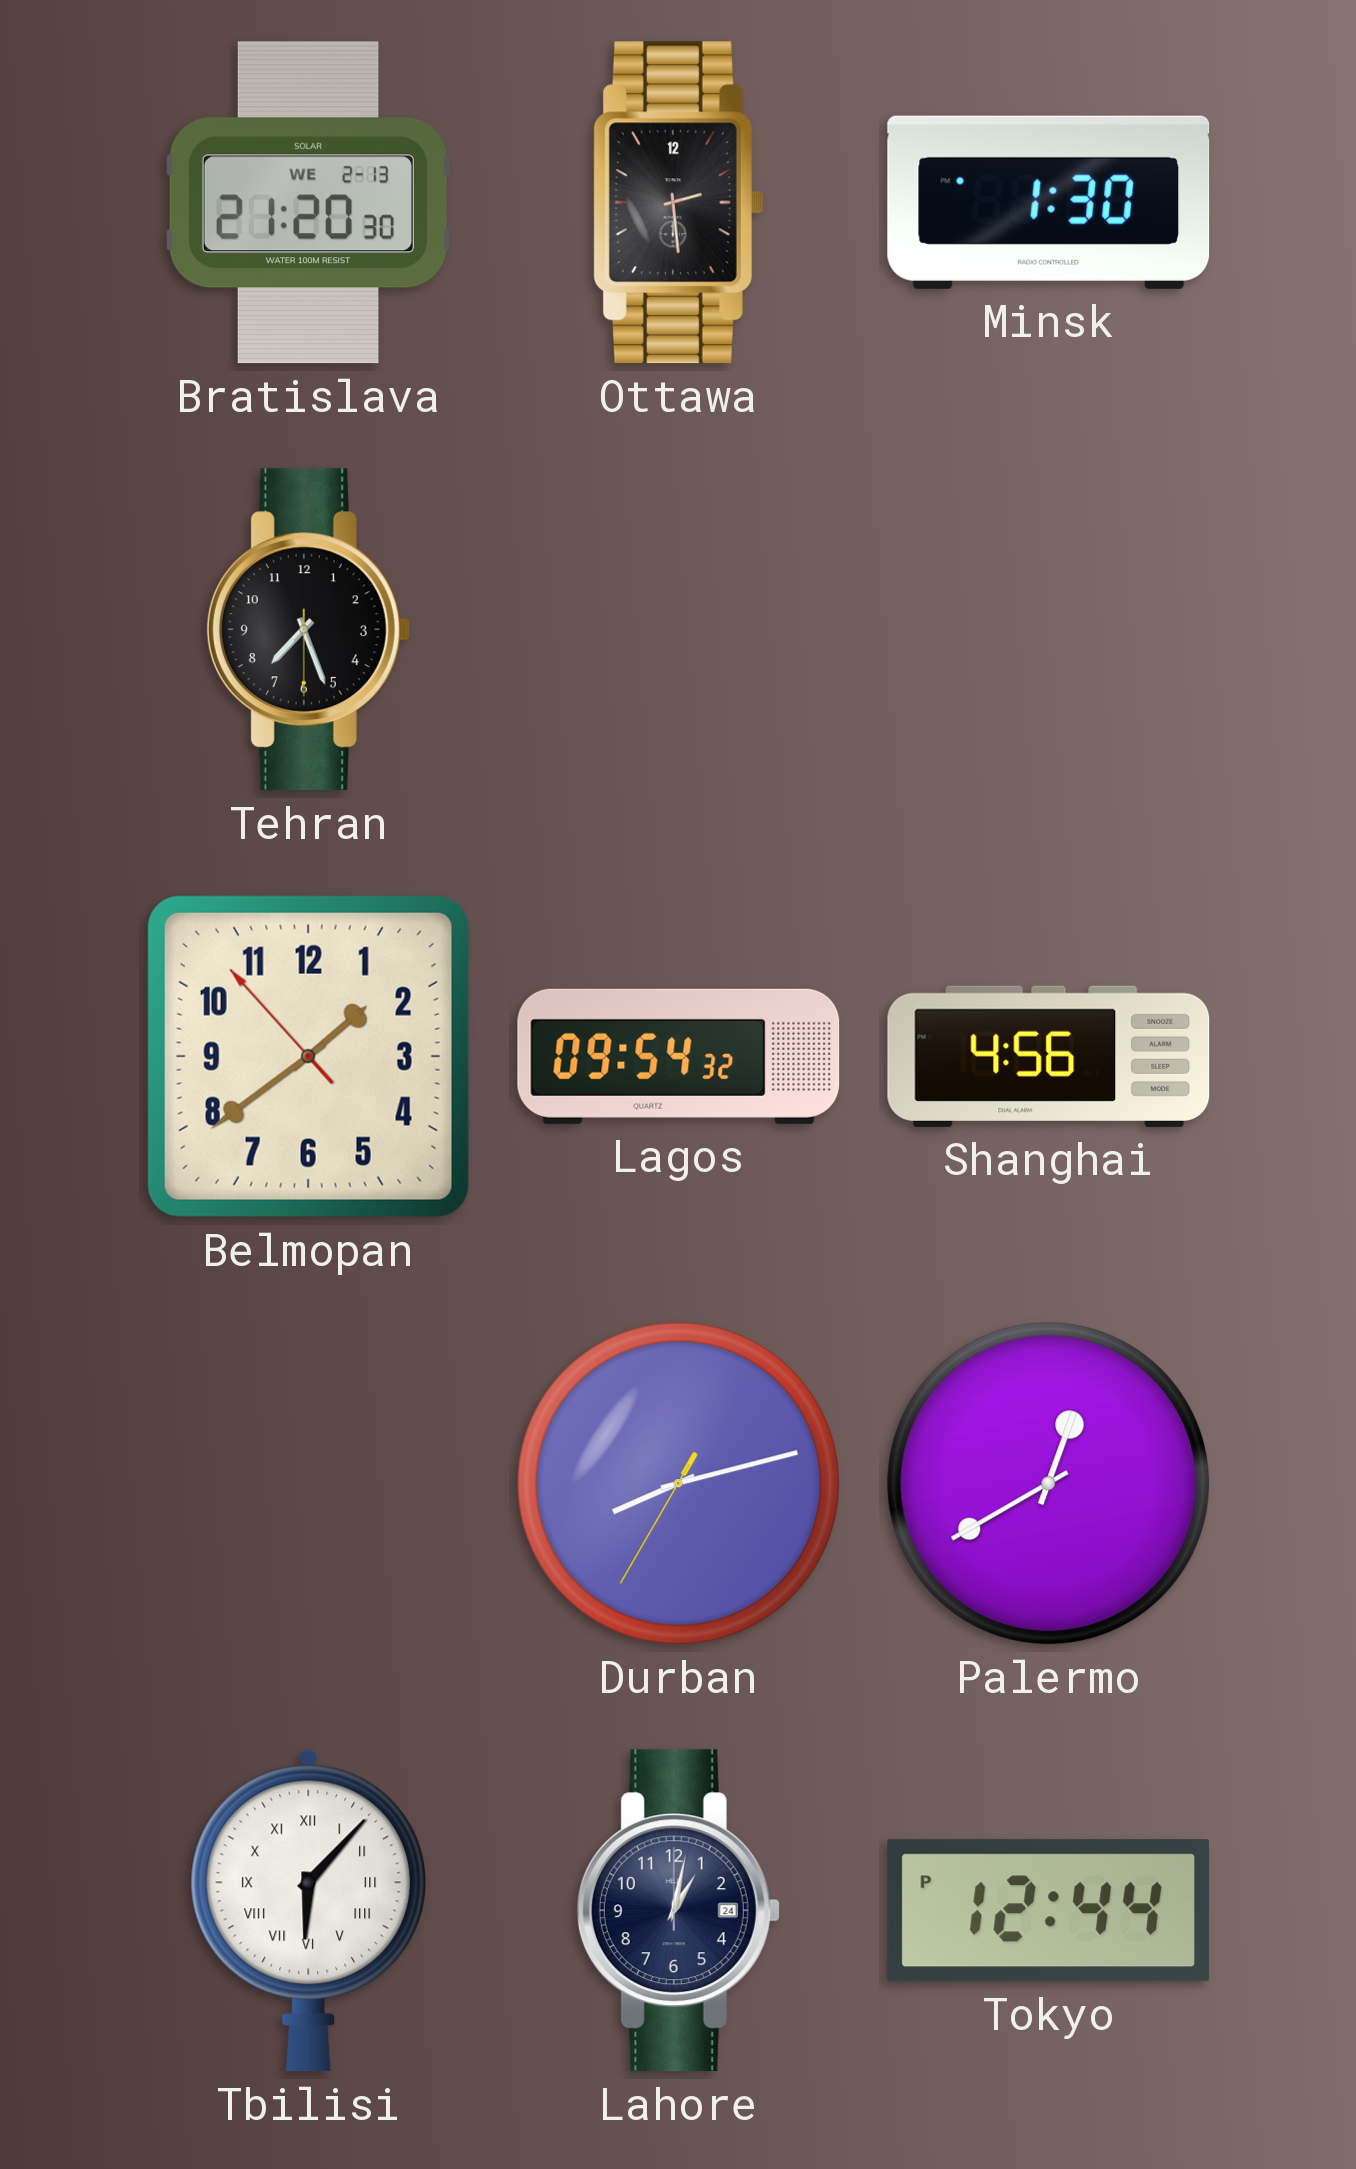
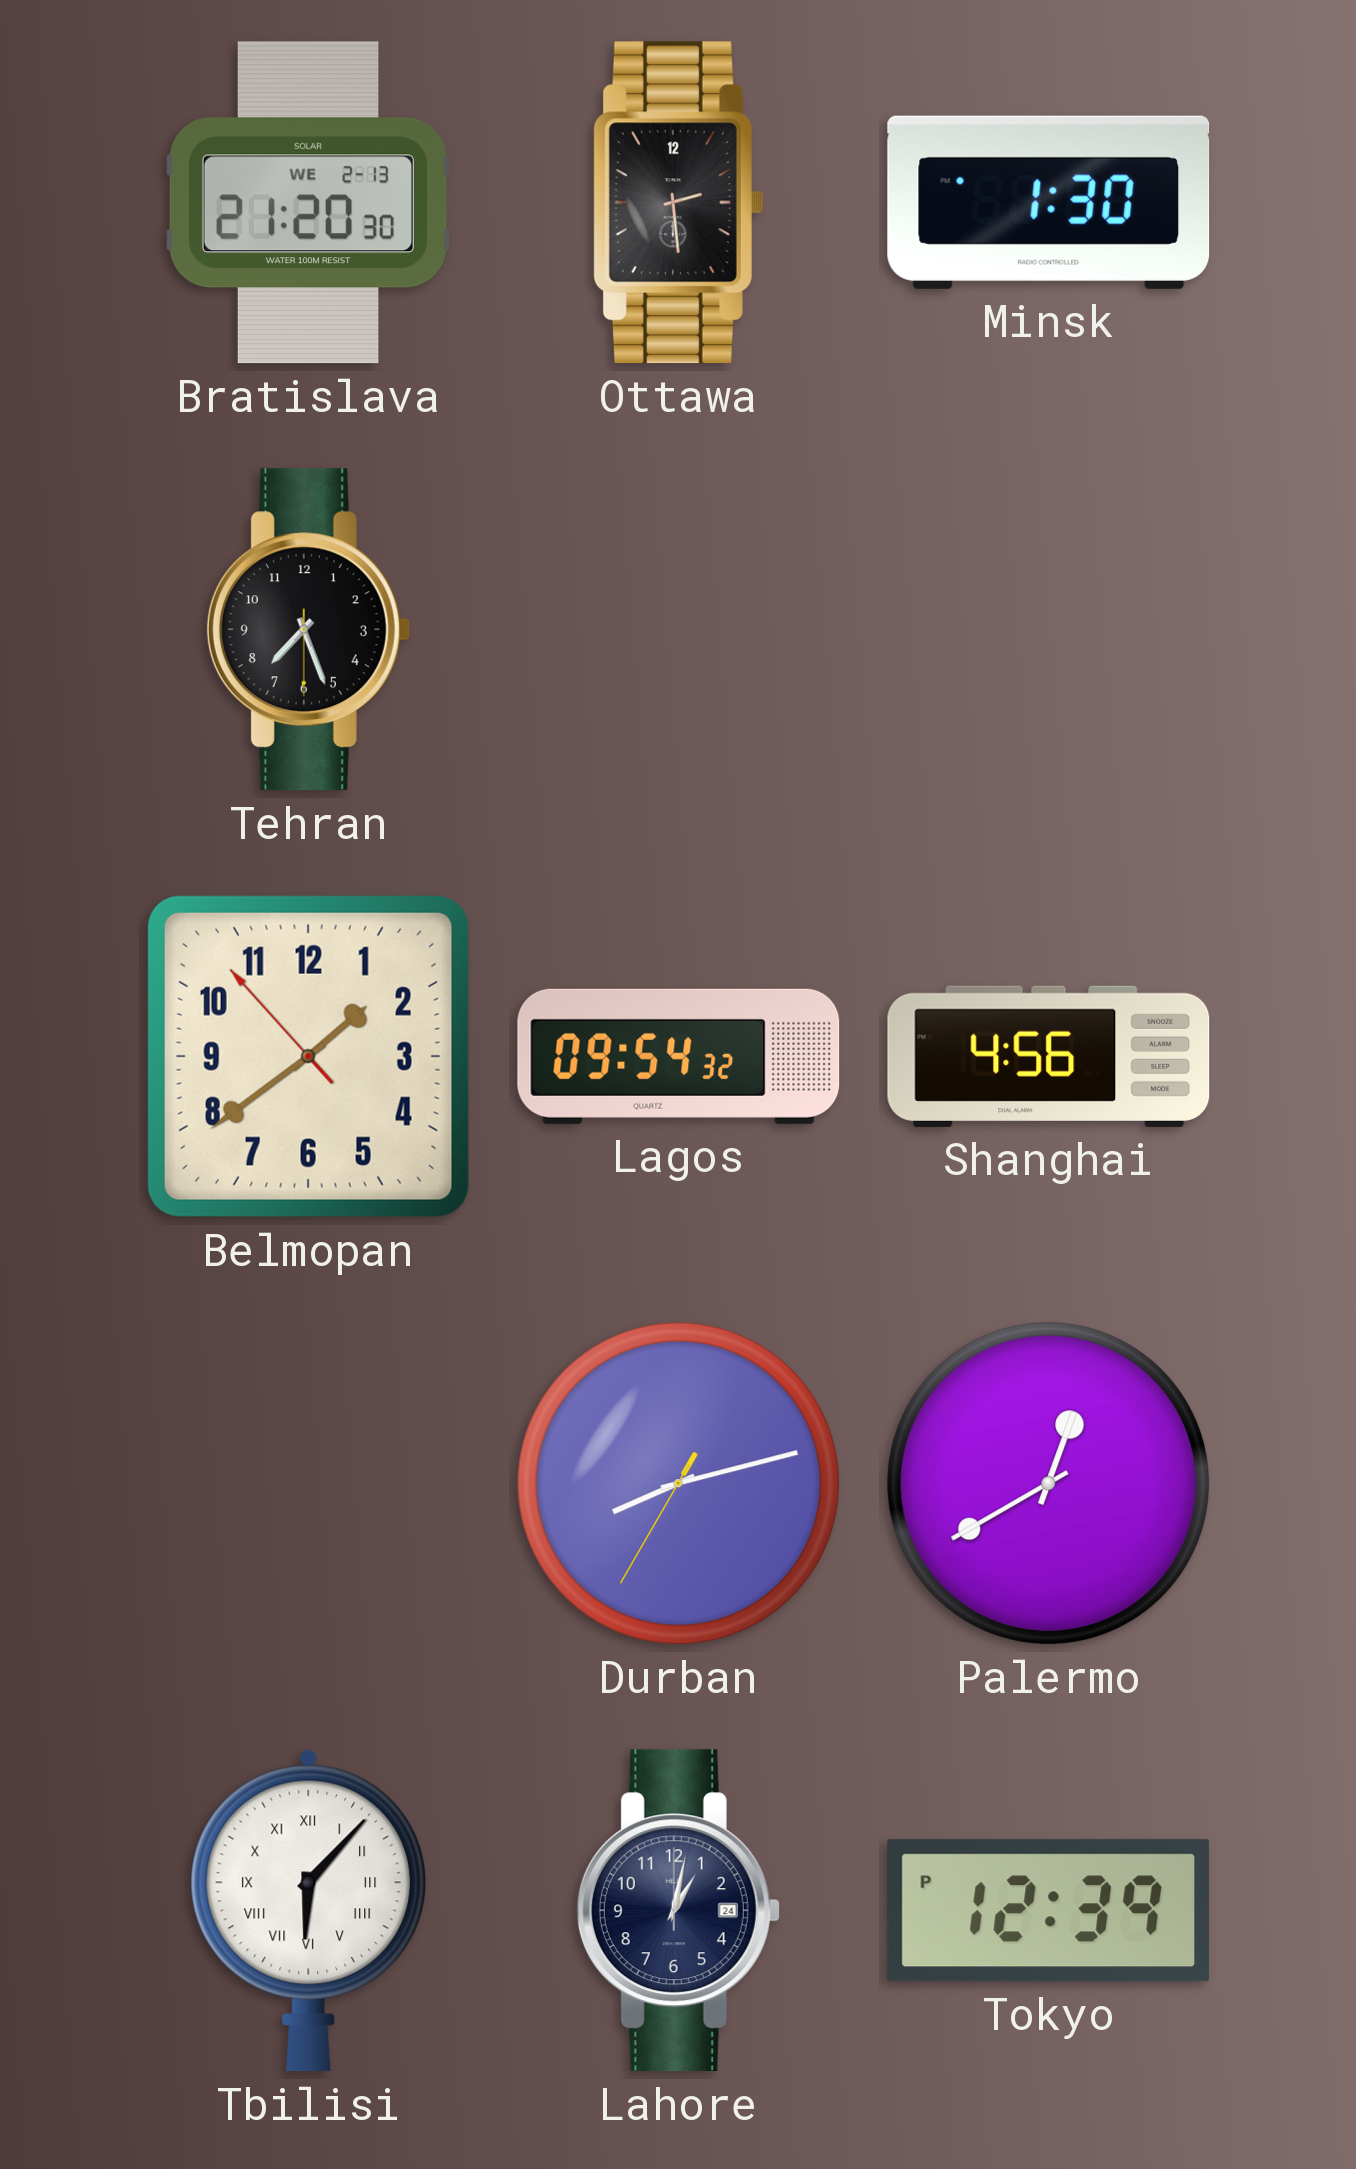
Tokyo: 12:44 -> 12:39 (1049, 1911)
